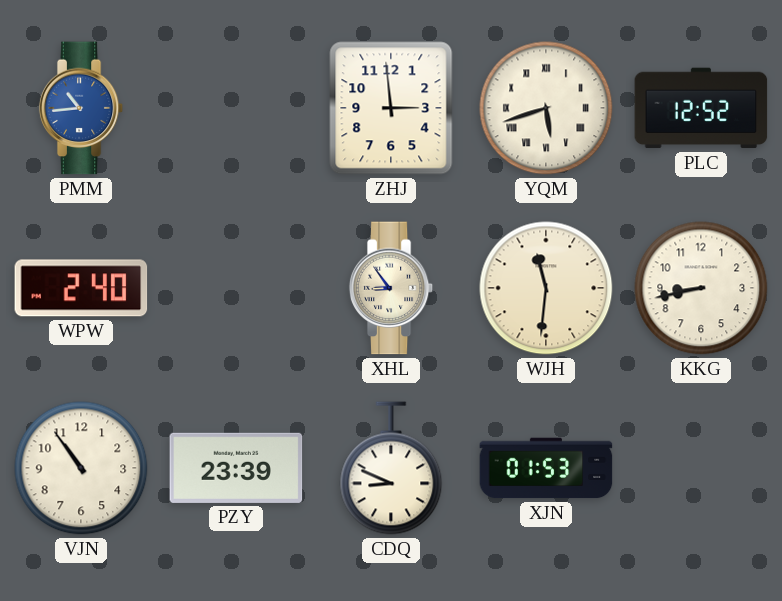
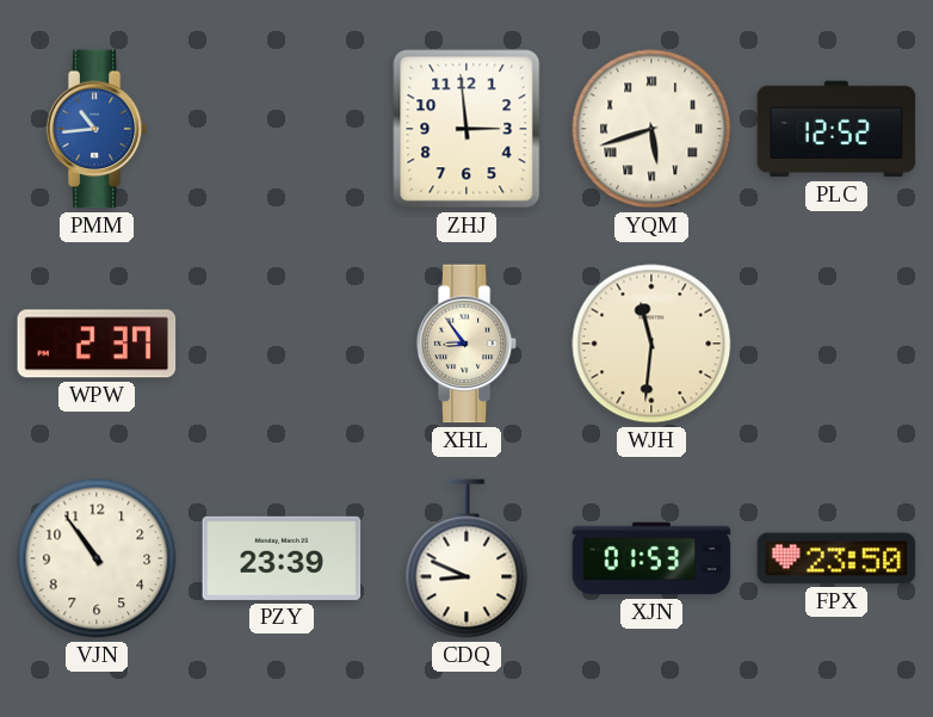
WPW: 2:40 -> 2:37 (97, 344)
KKG: 8:43 -> none (701, 288)
FPX: none -> 23:50 (836, 558)
